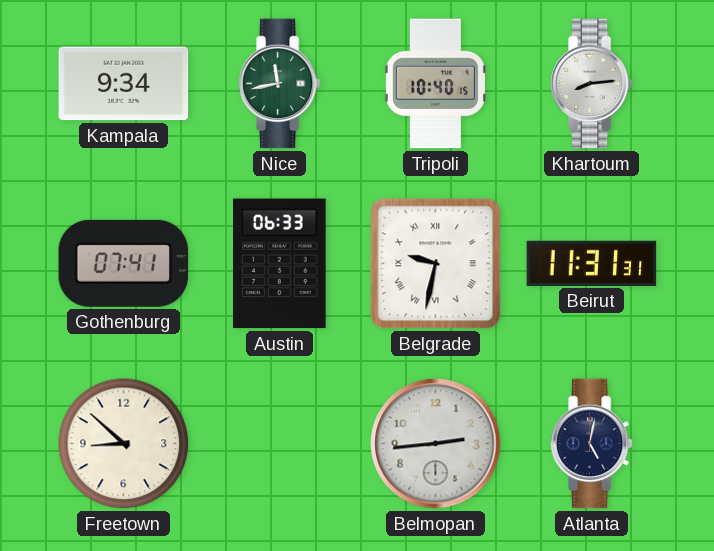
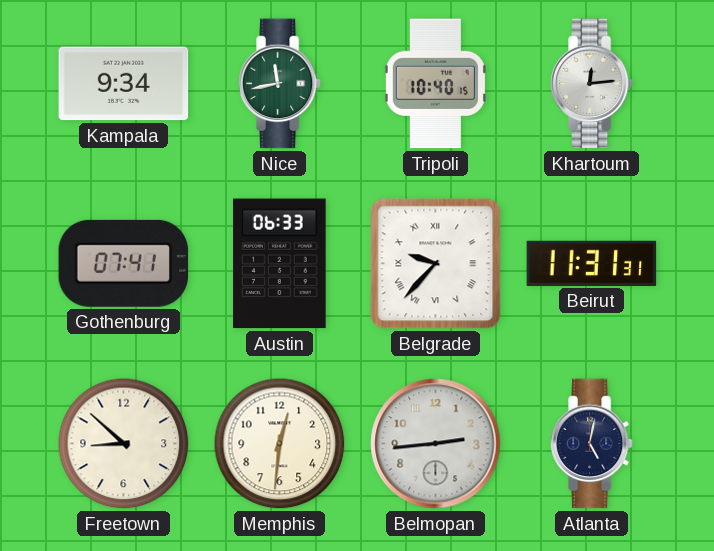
Khartoum: 8:14 -> 12:14 (591, 84)
Belgrade: 9:32 -> 9:37 (436, 264)
Memphis: none -> 12:31 (280, 444)
